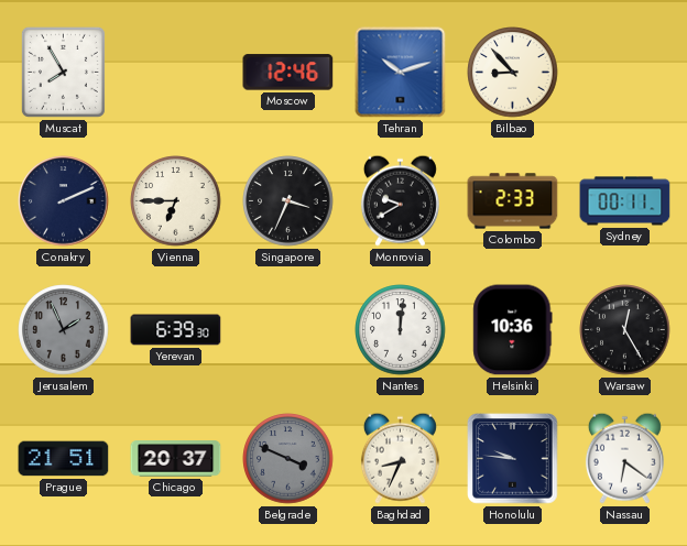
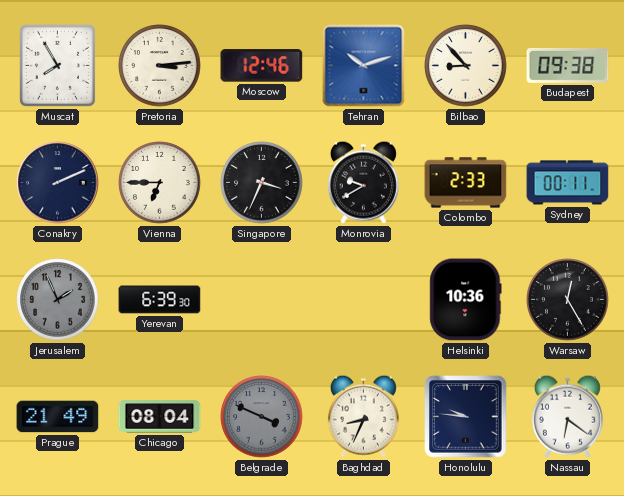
Pretoria: none -> 3:14 (160, 66)
Budapest: none -> 09:38 (568, 65)
Nantes: 12:01 -> none (401, 330)
Prague: 21:51 -> 21:49 (58, 417)
Chicago: 20:37 -> 08:04 (160, 417)
